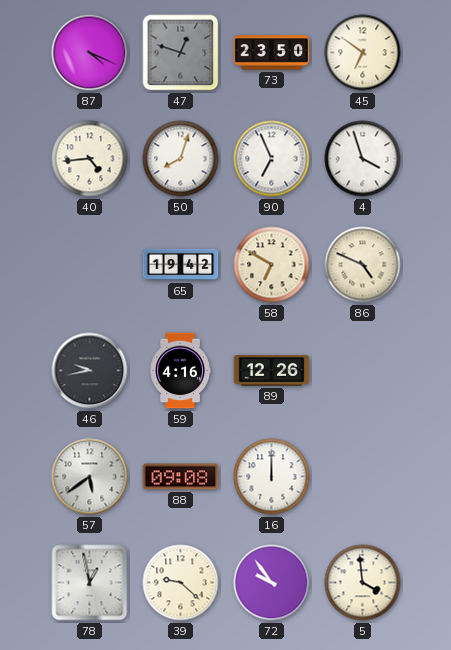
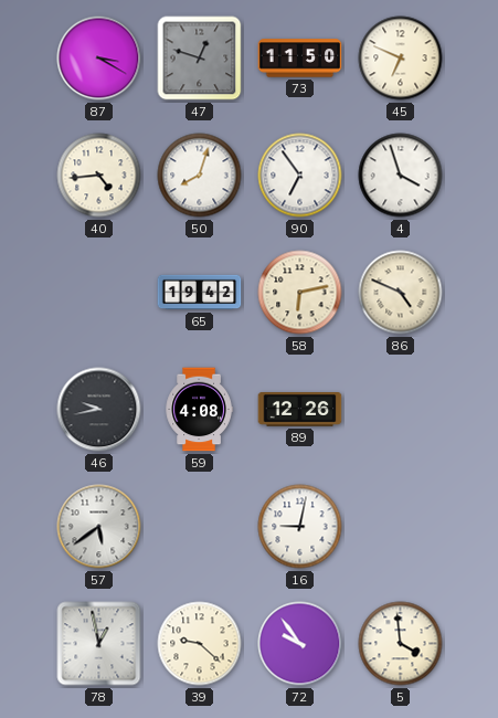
87: 4:19 -> 3:20 (99, 59)
73: 23:50 -> 11:50 (300, 59)
45: 6:51 -> 6:49 (401, 59)
90: 6:56 -> 6:54 (300, 176)
58: 6:50 -> 6:13 (300, 293)
59: 4:16 -> 4:08 (199, 410)
88: 09:08 -> none (181, 477)
16: 12:00 -> 9:02 (300, 527)
